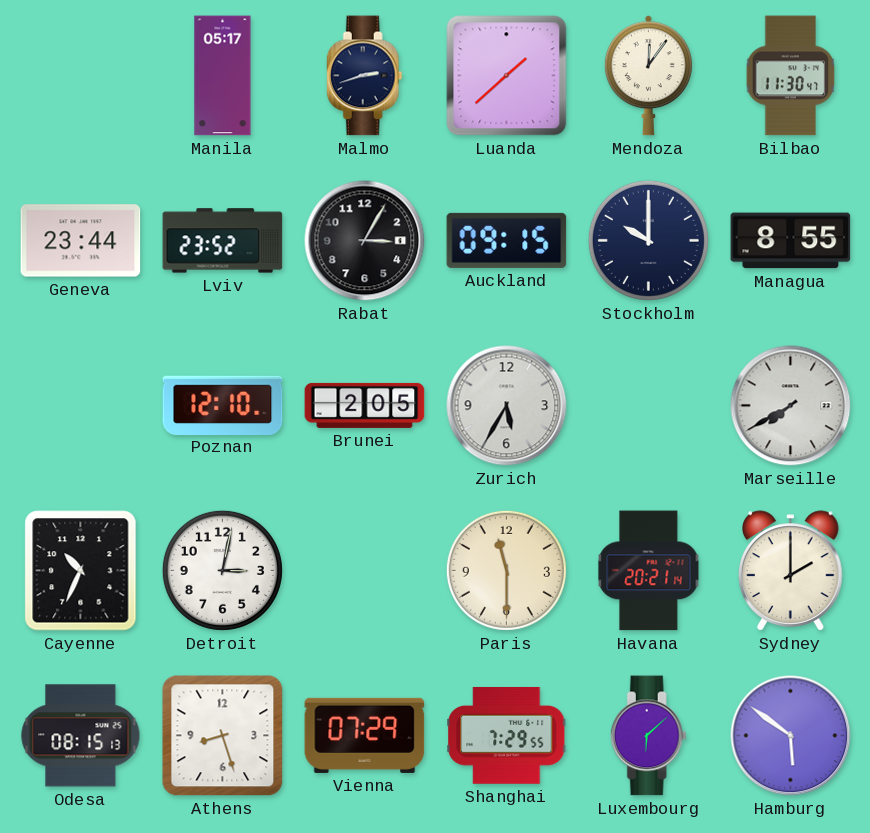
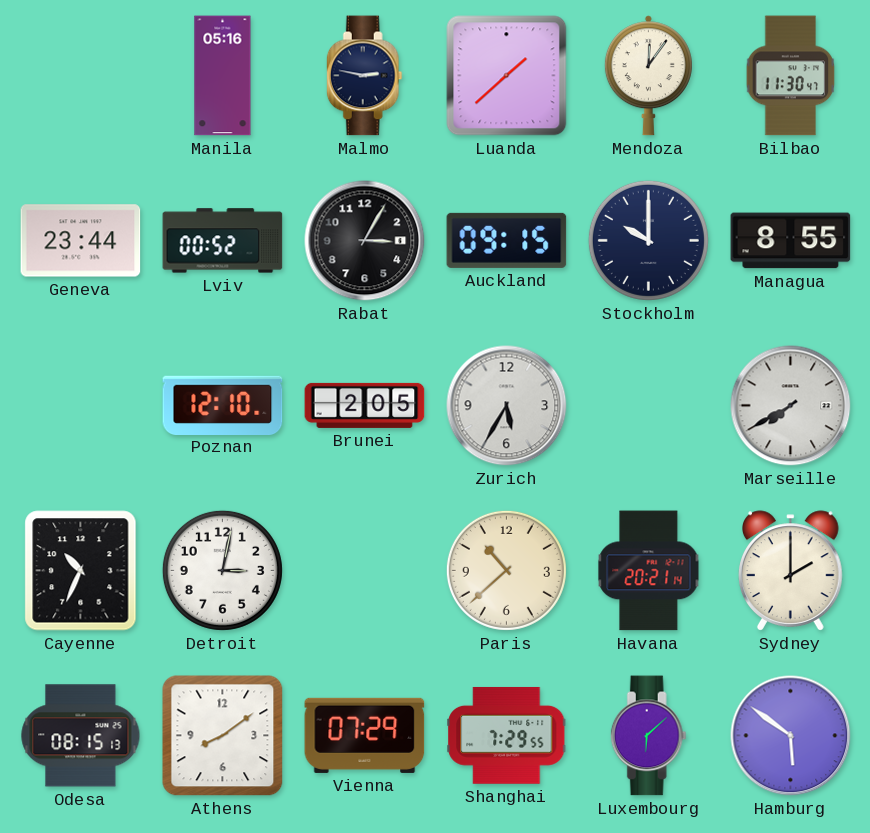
Manila: 05:17 -> 05:16 (223, 76)
Malmo: 2:42 -> 2:47 (364, 76)
Lviv: 23:52 -> 00:52 (223, 241)
Paris: 11:30 -> 10:38 (506, 570)
Athens: 8:27 -> 8:09 (223, 736)
